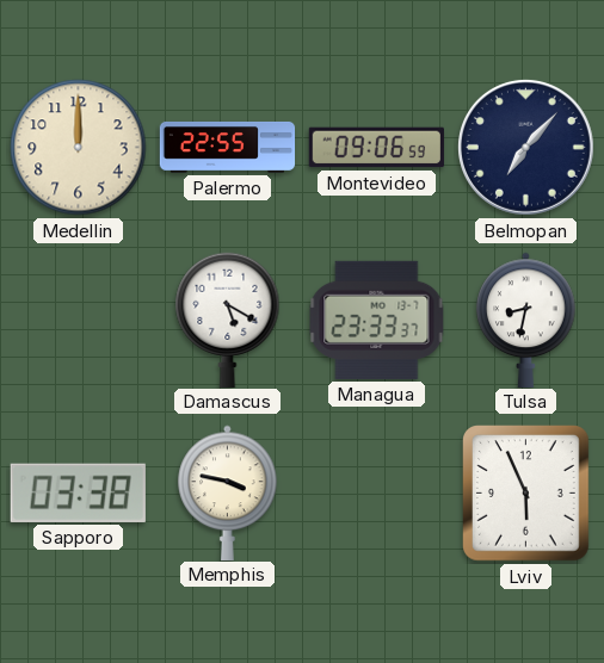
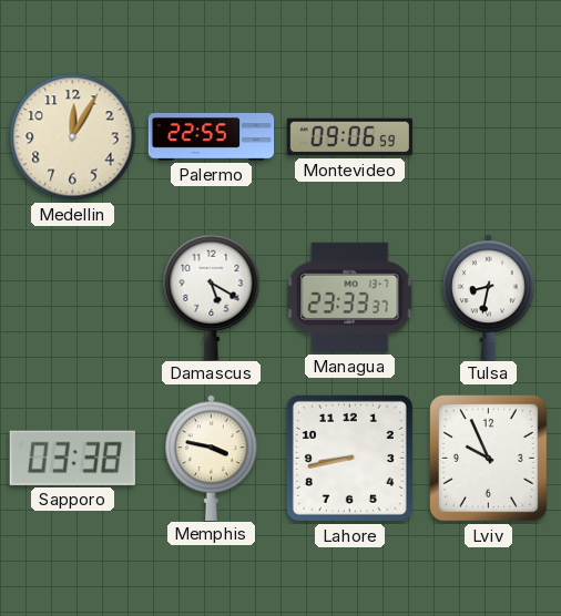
Medellin: 12:00 -> 12:05 (73, 137)
Belmopan: 7:07 -> none (525, 147)
Lahore: none -> 8:43 (349, 458)
Lviv: 5:56 -> 9:56 (489, 459)
